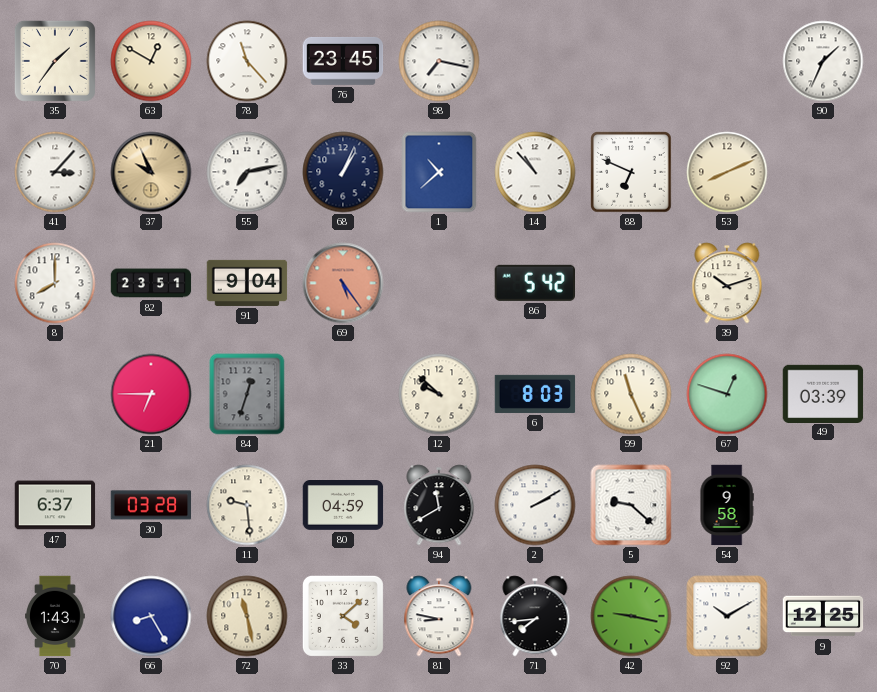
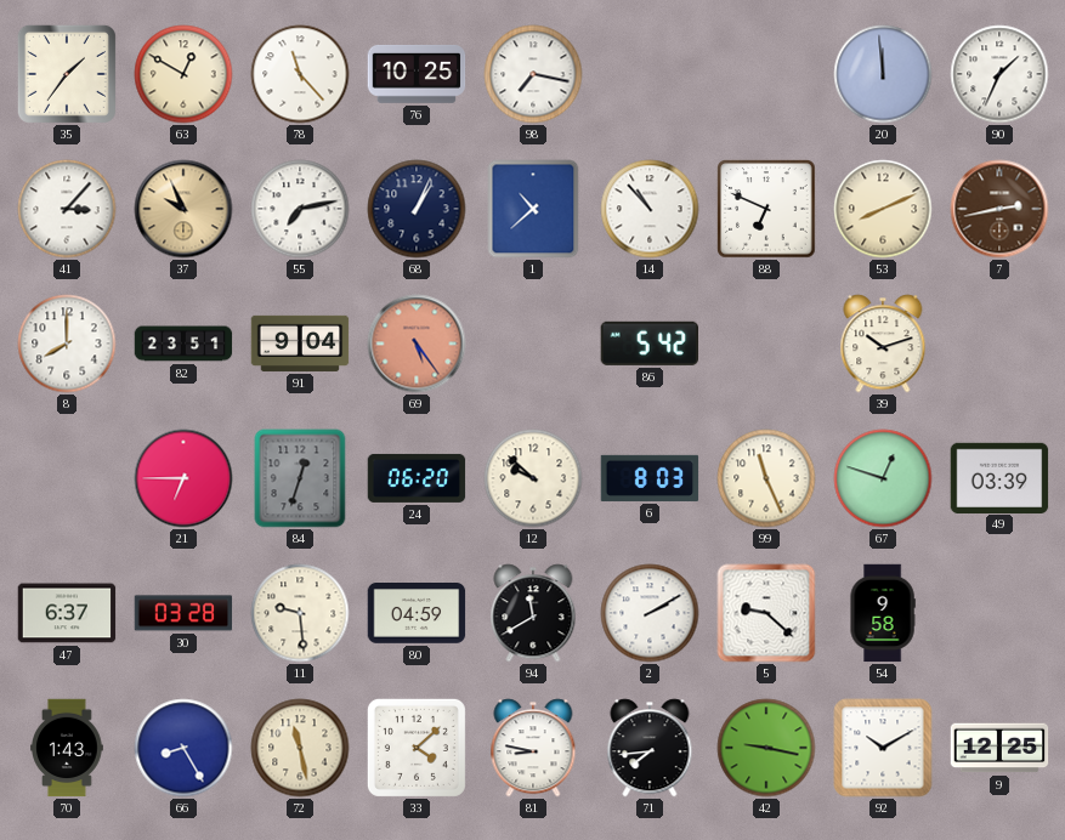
76: 23:45 -> 10:25 (417, 74)
20: none -> 11:59 (883, 74)
7: none -> 2:43 (999, 209)
24: none -> 06:20 (417, 478)
